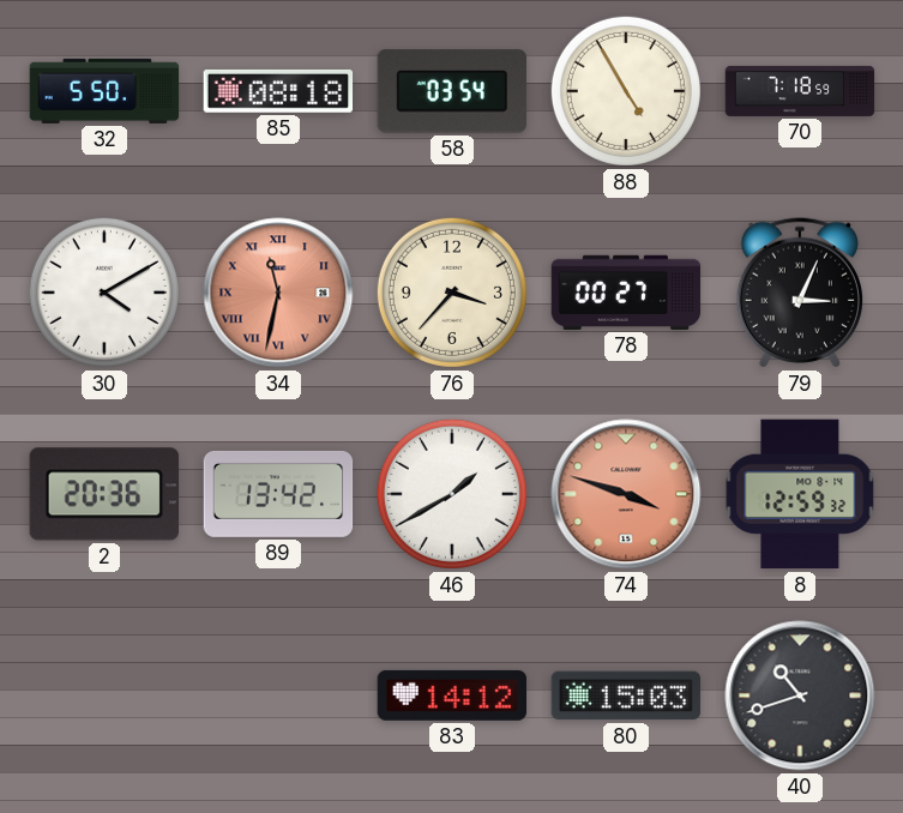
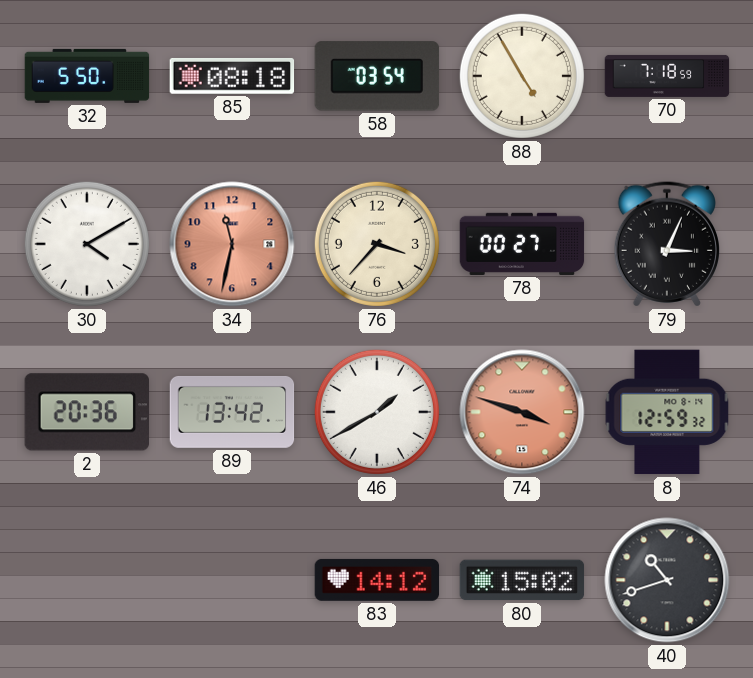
34 numerals: Roman -> Arabic (232, 244)
80: 15:03 -> 15:02 (522, 580)
